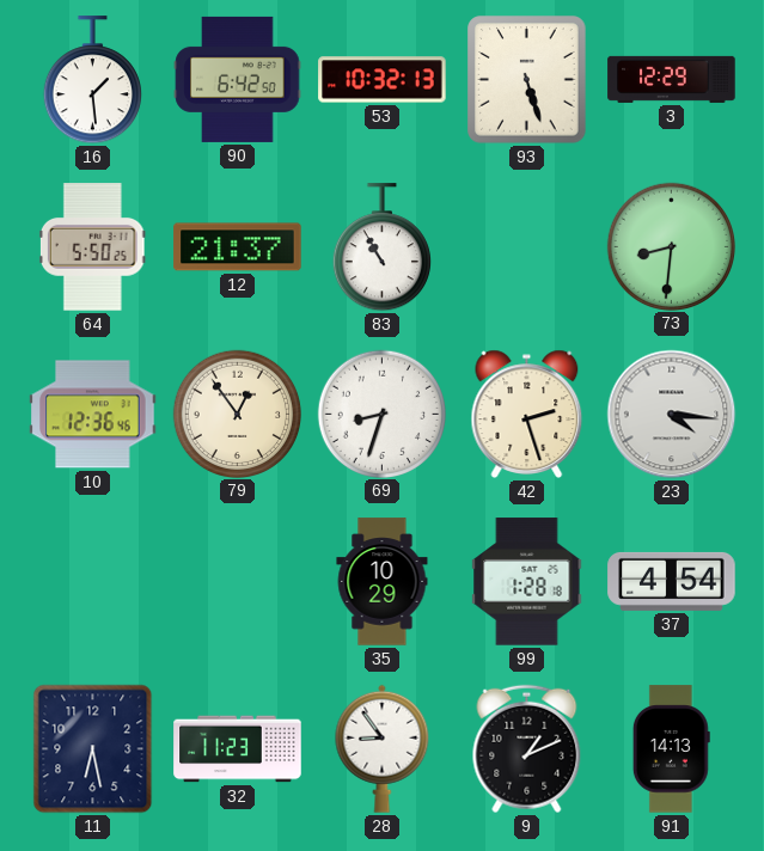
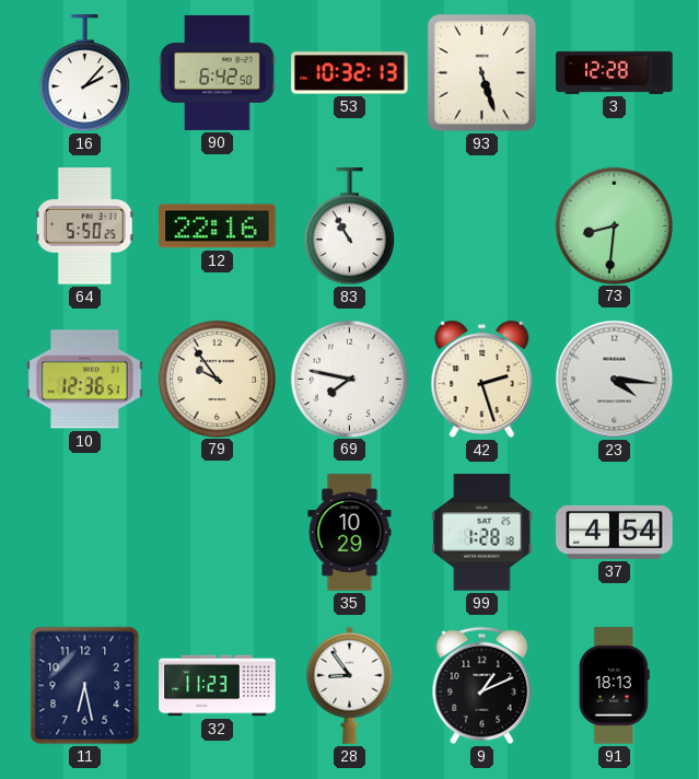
16: 1:29 -> 2:07 (84, 73)
3: 12:29 -> 12:28 (615, 72)
12: 21:37 -> 22:16 (218, 226)
10: 12:36:46 -> 12:36:51 (85, 380)
79: 12:54 -> 9:54 (217, 379)
69: 8:33 -> 7:47 (349, 379)
91: 14:13 -> 18:13 (614, 686)
